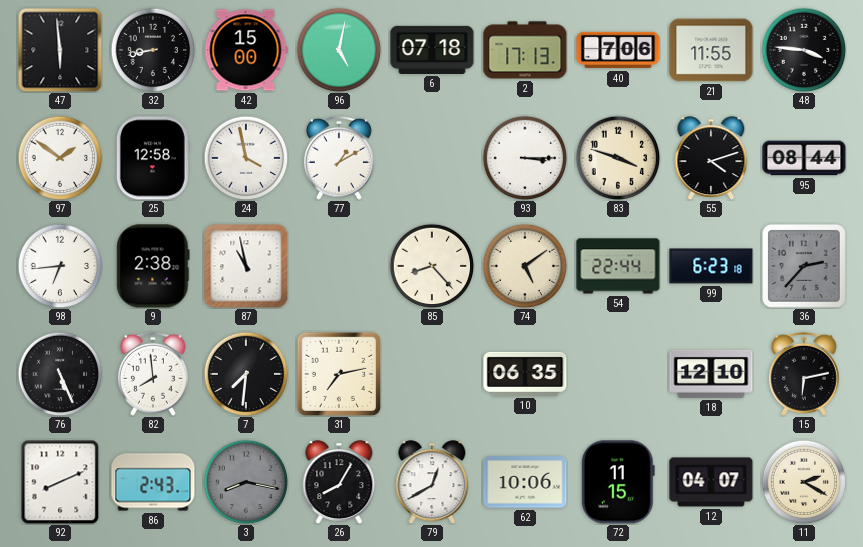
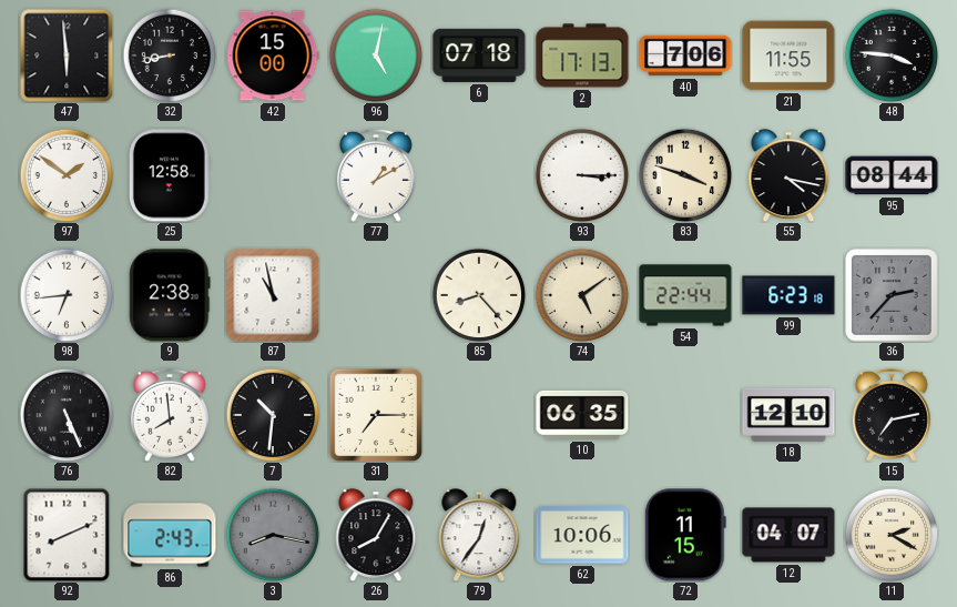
24: 3:58 -> none (246, 158)
55: 4:12 -> 4:17 (788, 175)
7: 7:31 -> 10:31 (273, 415)
31: 7:13 -> 7:15 (376, 415)
15: 6:13 -> 7:13 (892, 415)
79: 12:40 -> 12:36 (479, 535)
